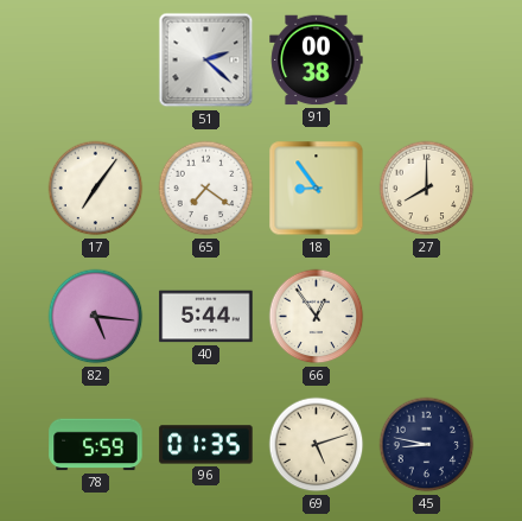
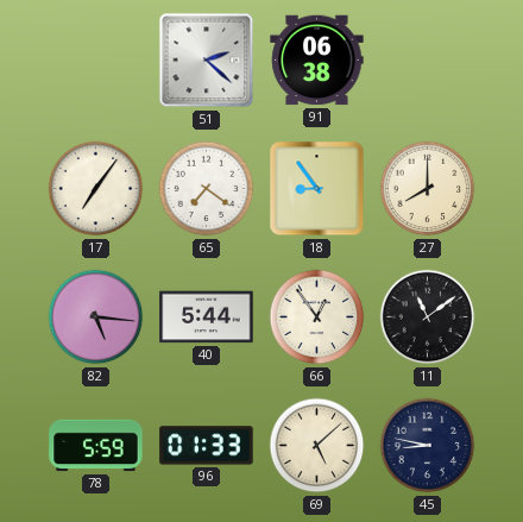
91: 00:38 -> 06:38 (317, 61)
11: none -> 11:09 (428, 317)
96: 01:35 -> 01:33 (207, 446)
69: 5:12 -> 5:08 (317, 446)
